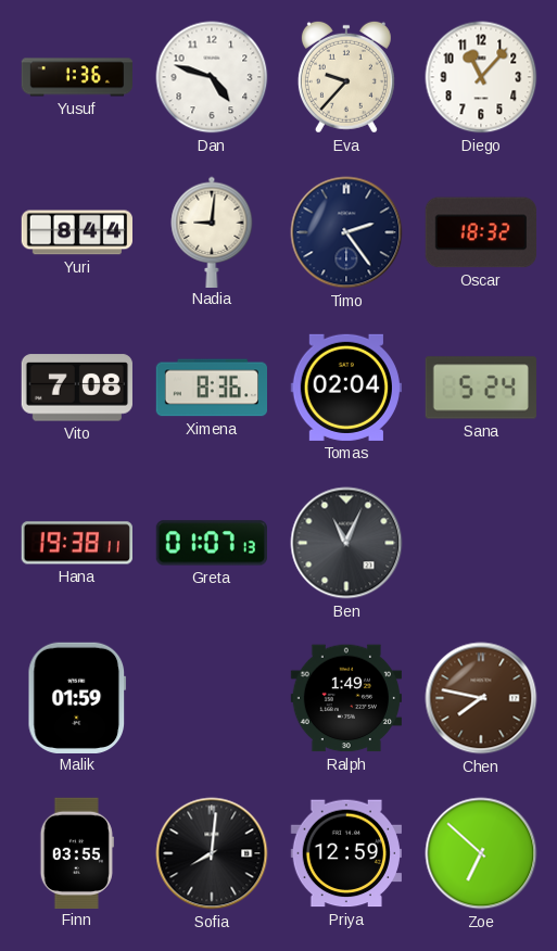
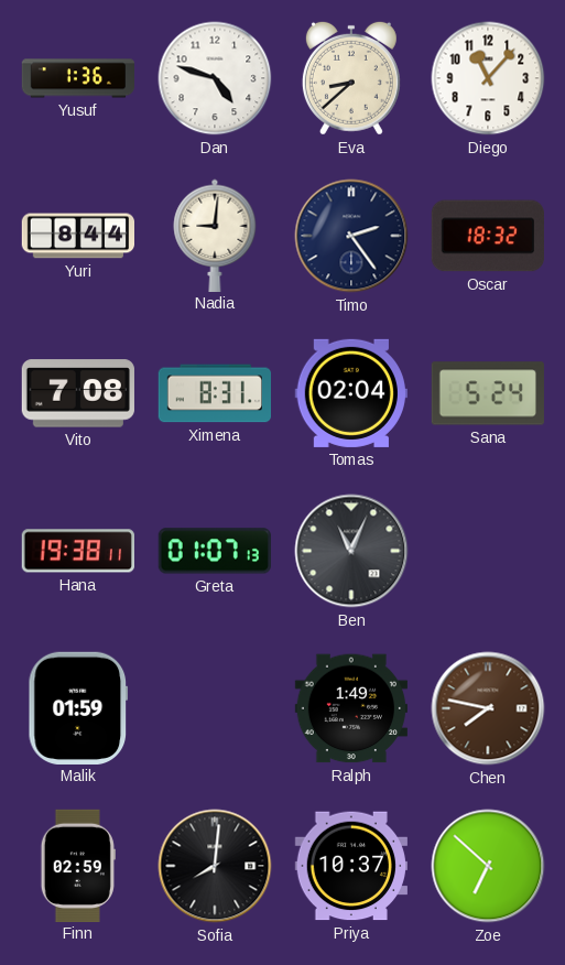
Eva: 9:37 -> 8:38 (351, 78)
Ximena: 8:36 -> 8:31 (214, 393)
Finn: 03:55 -> 02:59 (78, 865)
Priya: 12:59 -> 10:37 (350, 866)
